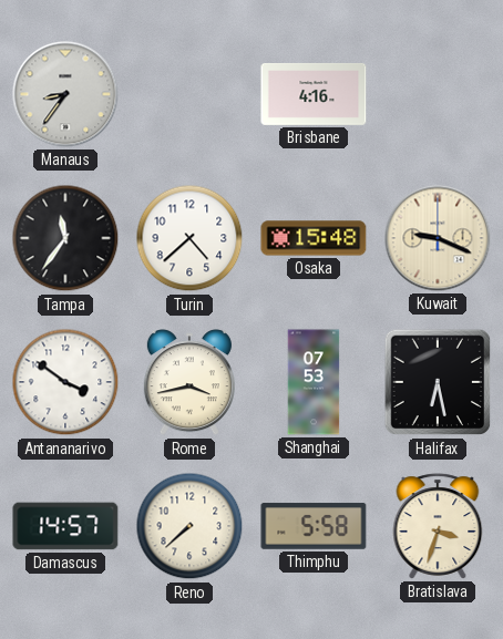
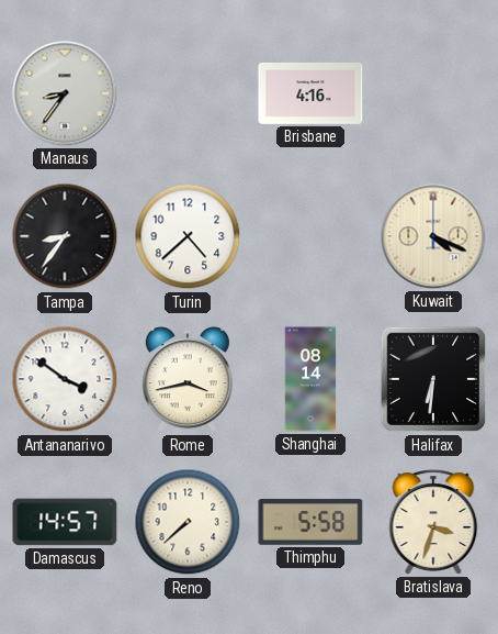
Tampa: 11:36 -> 8:36 (65, 236)
Osaka: 15:48 -> none (314, 238)
Kuwait: 9:19 -> 4:19 (433, 236)
Shanghai: 07:53 -> 08:14 (310, 379)
Halifax: 6:28 -> 6:31 (433, 379)
